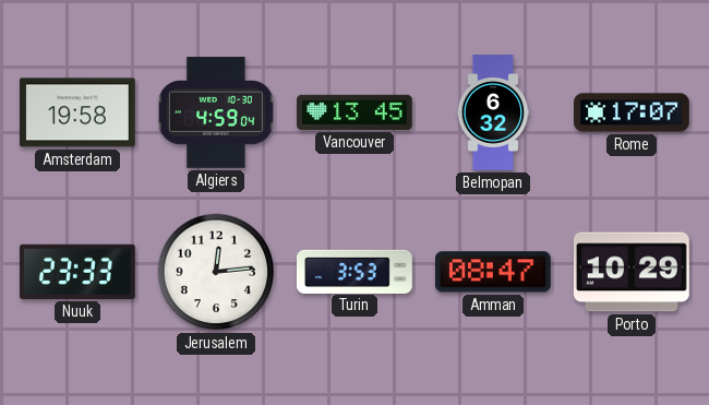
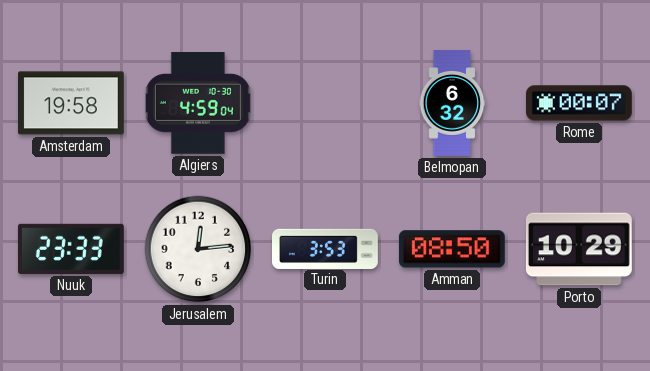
Vancouver: 13:45 -> none (356, 112)
Rome: 17:07 -> 00:07 (580, 103)
Amman: 08:47 -> 08:50 (452, 249)
